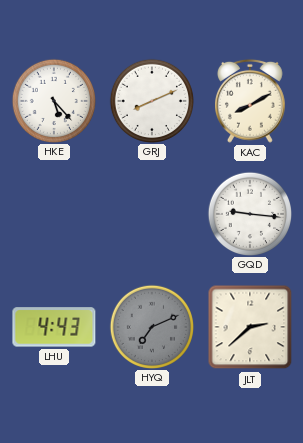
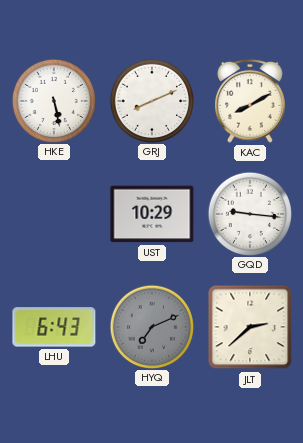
HKE: 5:23 -> 5:28 (53, 100)
UST: none -> 10:29 (152, 214)
LHU: 4:43 -> 6:43 (54, 327)
